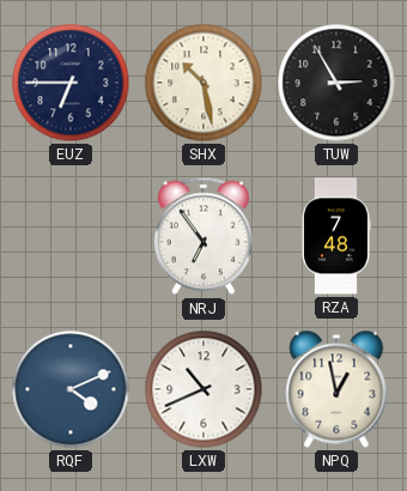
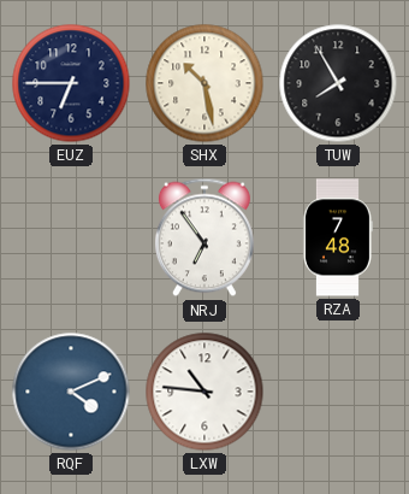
TUW: 2:55 -> 7:55 (338, 83)
LXW: 10:41 -> 10:46 (204, 392)
NPQ: 12:58 -> none (336, 389)
